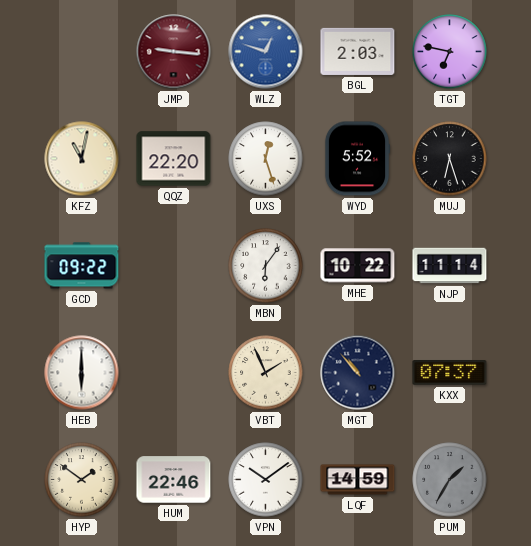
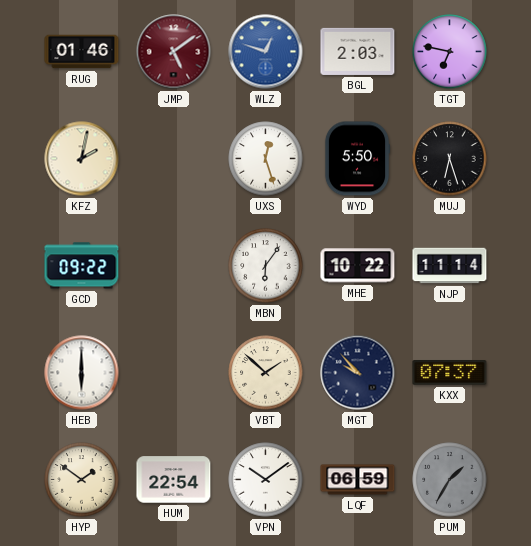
RUG: none -> 01:46 (82, 52)
JMP: 9:16 -> 5:09 (174, 52)
KFZ: 11:02 -> 2:02 (82, 159)
QQZ: 22:20 -> none (174, 159)
WYD: 5:52 -> 5:50 (357, 159)
VBT: 1:56 -> 1:52 (266, 373)
MGT: 10:53 -> 9:53 (358, 373)
HUM: 22:46 -> 22:54 (174, 480)
LQF: 14:59 -> 06:59 (358, 480)
